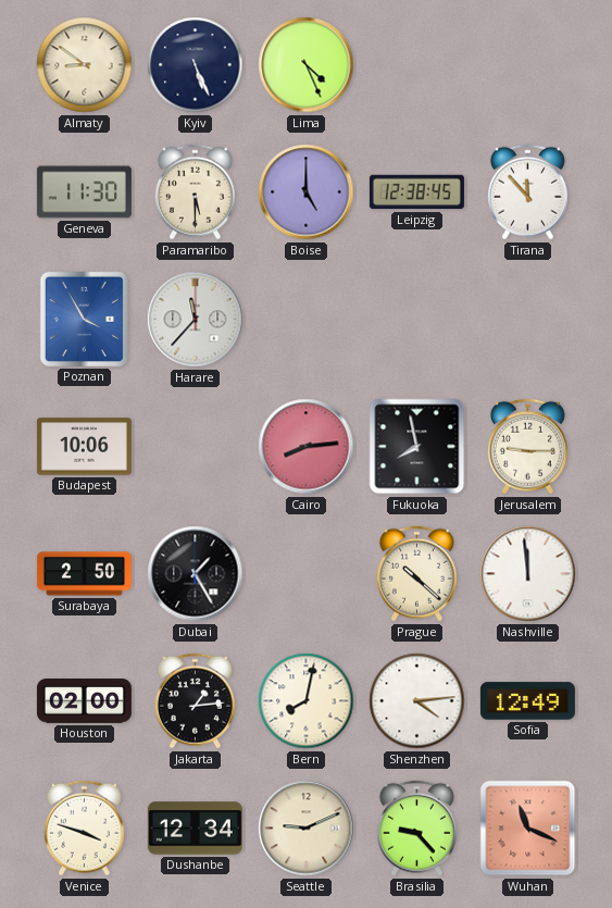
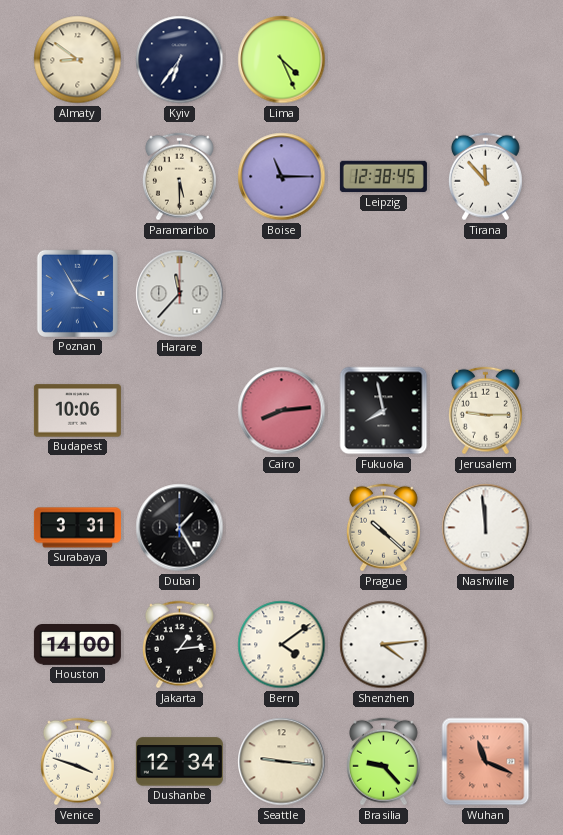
Kyiv: 5:26 -> 6:36 (180, 60)
Geneva: 11:30 -> none (84, 192)
Boise: 5:00 -> 11:15 (282, 177)
Surabaya: 2:50 -> 3:31 (77, 528)
Houston: 02:00 -> 14:00 (77, 645)
Bern: 8:02 -> 4:09 (282, 645)
Sofia: 12:49 -> none (527, 701)
Seattle: 9:11 -> 9:16 (282, 762)
